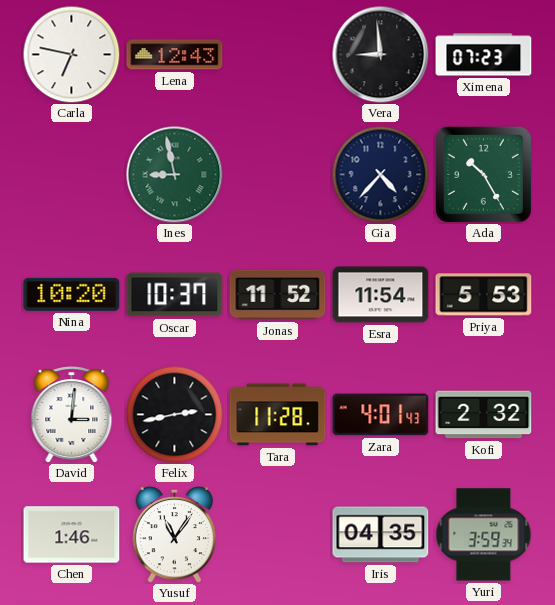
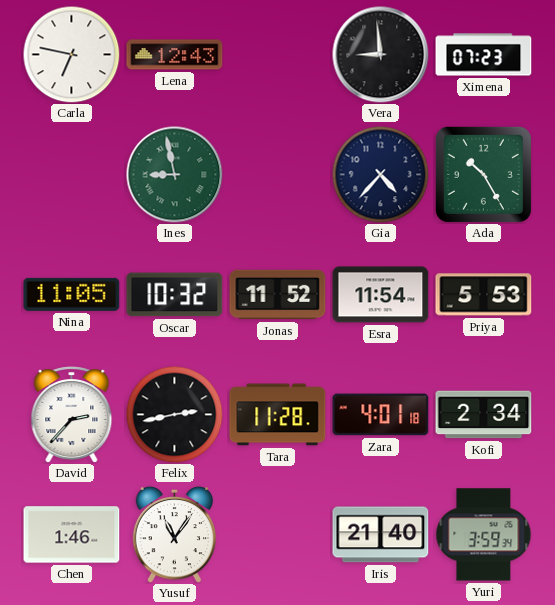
Nina: 10:20 -> 11:05 (72, 294)
Oscar: 10:37 -> 10:32 (175, 295)
David: 3:01 -> 2:37 (72, 415)
Zara: 4:01:43 -> 4:01:18 (381, 415)
Kofi: 2:32 -> 2:34 (484, 415)
Iris: 04:35 -> 21:40 (381, 535)
